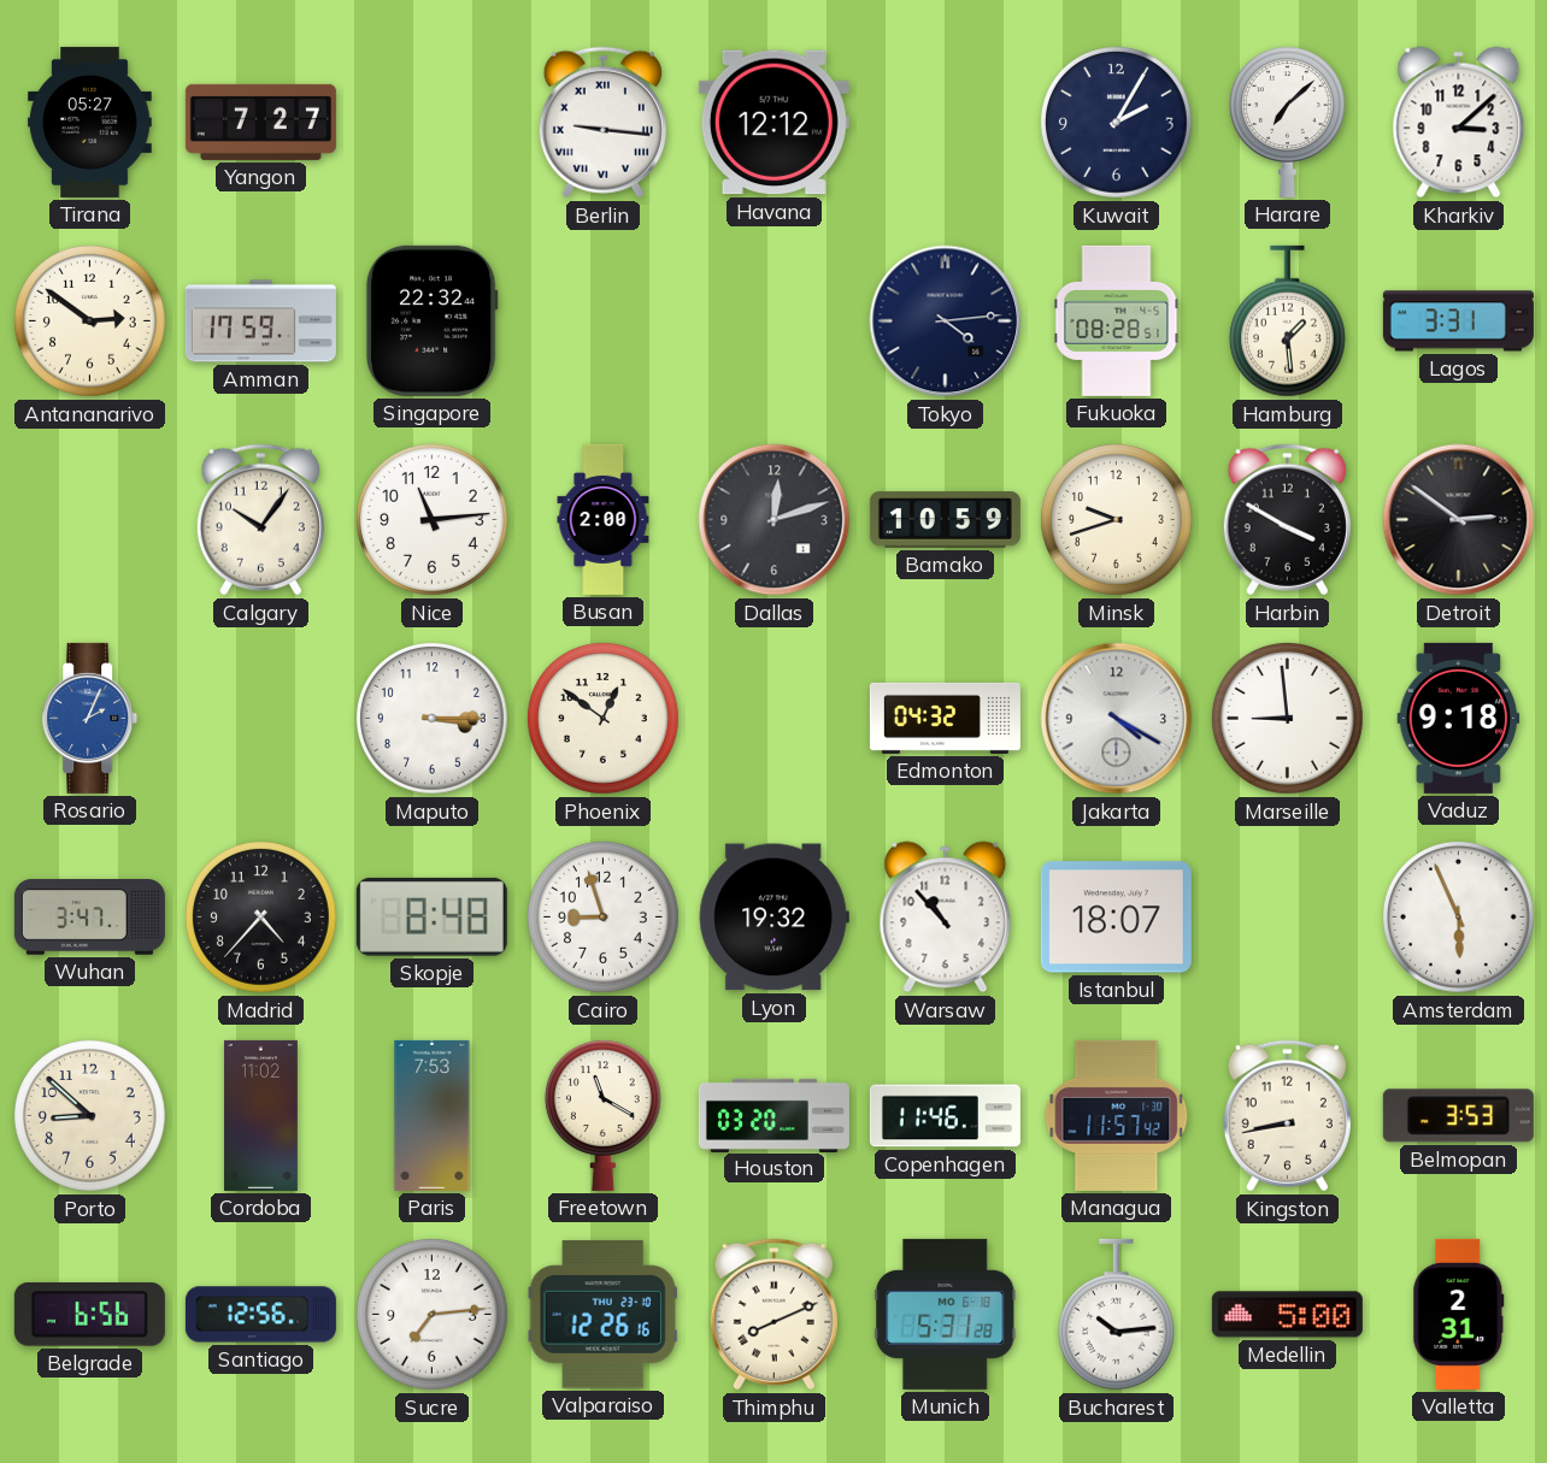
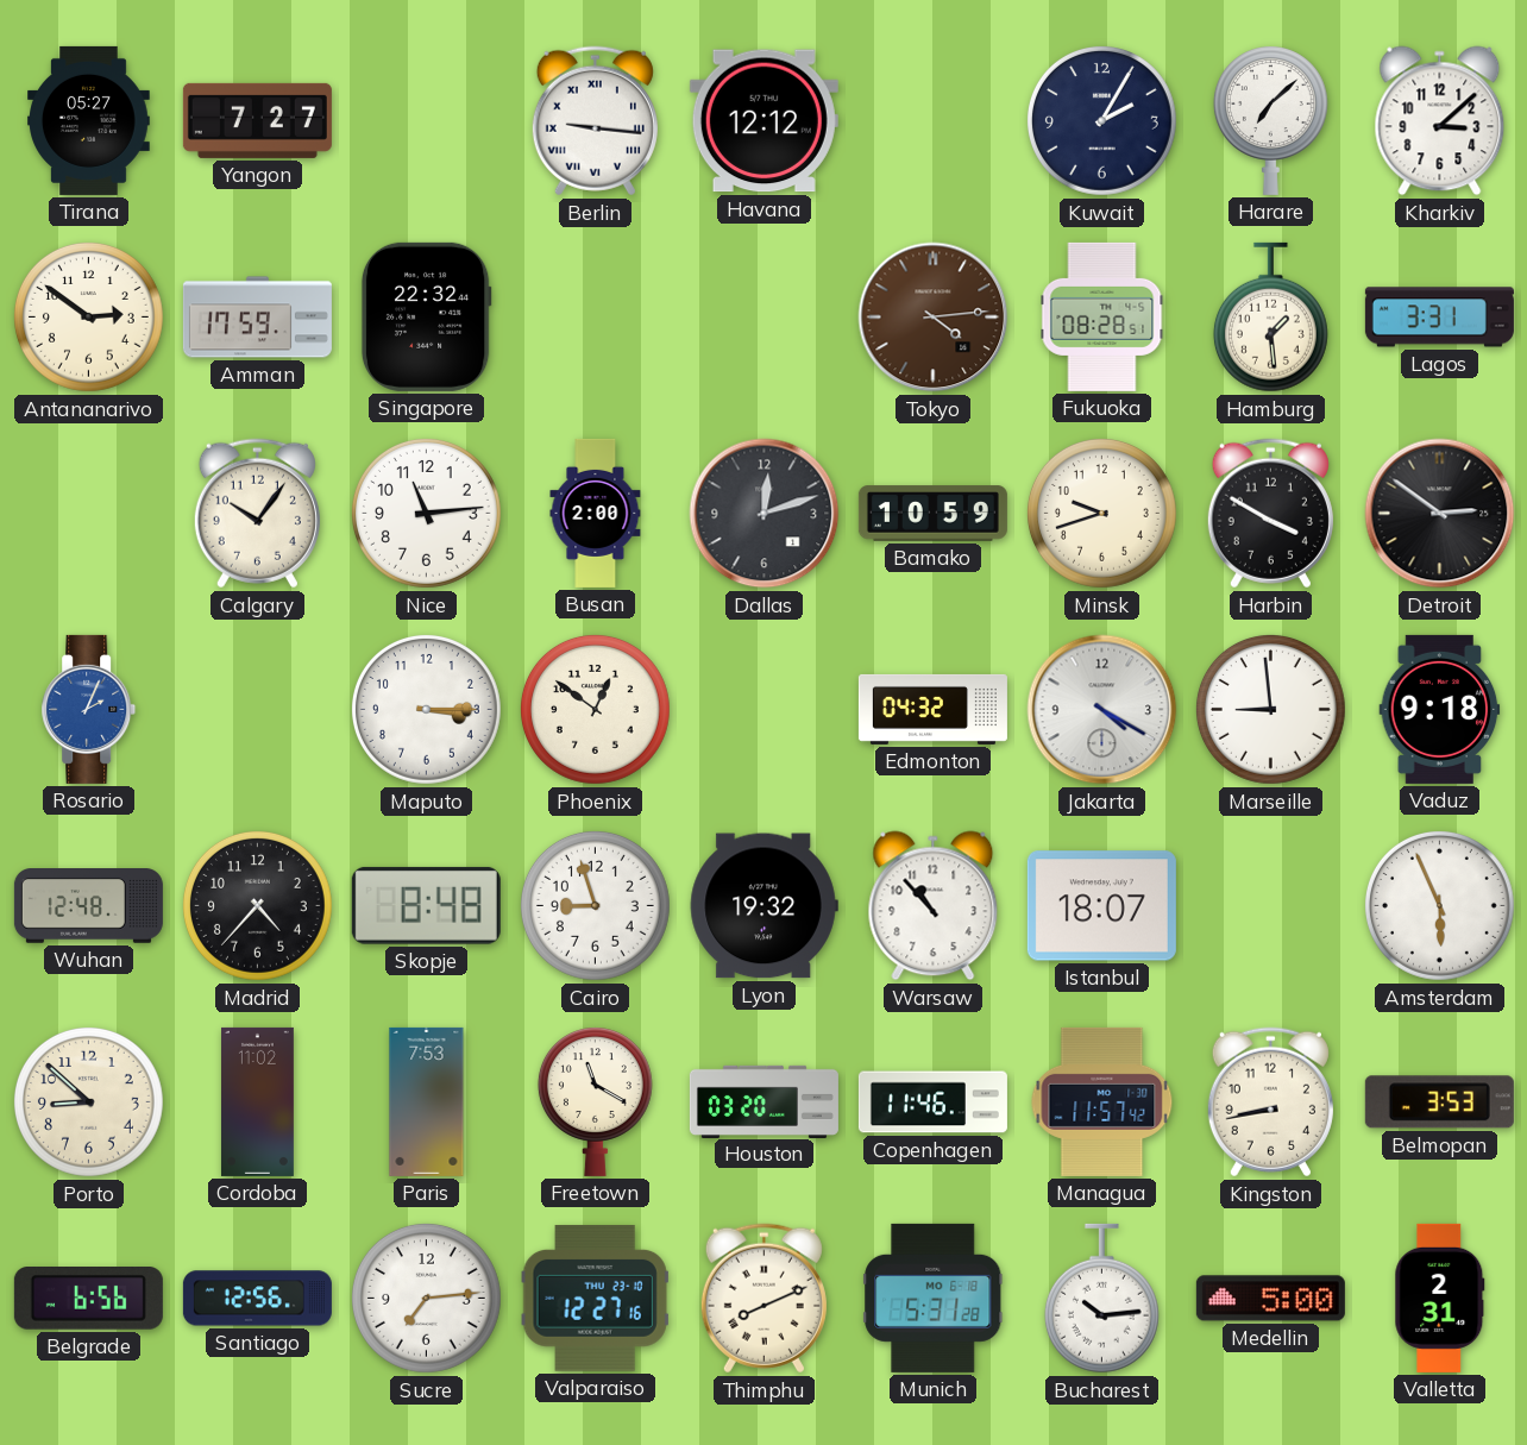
Tokyo dial: navy -> brown (934, 318)
Wuhan: 3:47 -> 12:48 (88, 906)
Valparaiso: 12:26 -> 12:27 (595, 1298)
